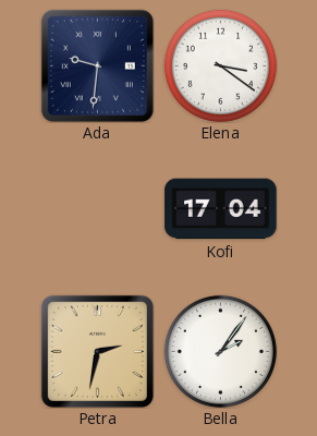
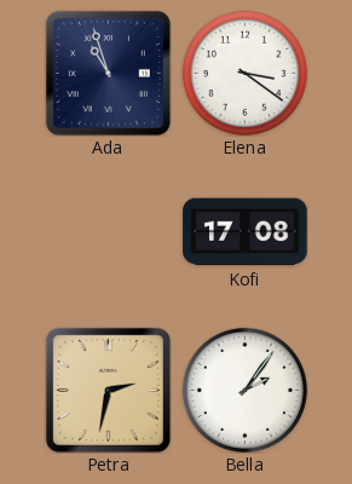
Ada: 9:31 -> 10:57 (108, 73)
Kofi: 17:04 -> 17:08 (246, 232)
